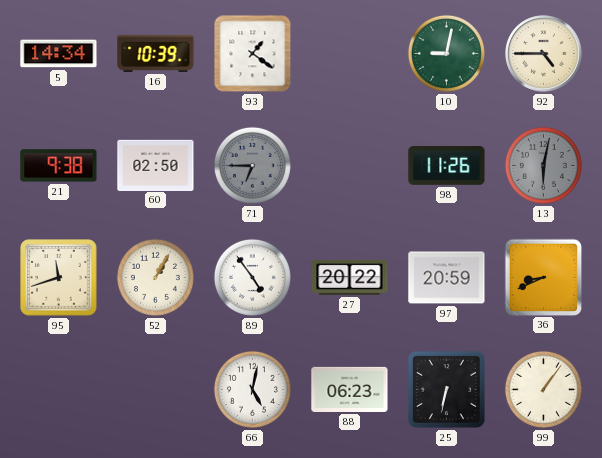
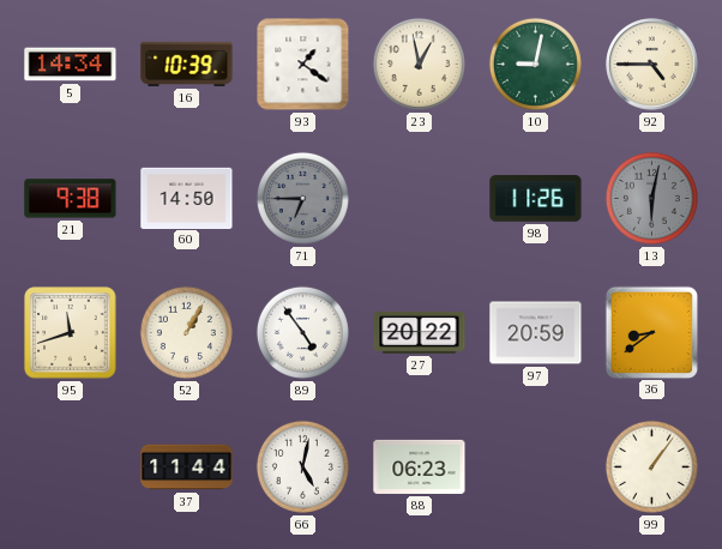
23: none -> 12:58 (419, 64)
60: 02:50 -> 14:50 (187, 198)
36: 8:41 -> 8:39 (651, 332)
37: none -> 11:44 (187, 467)
25: 6:32 -> none (446, 389)
